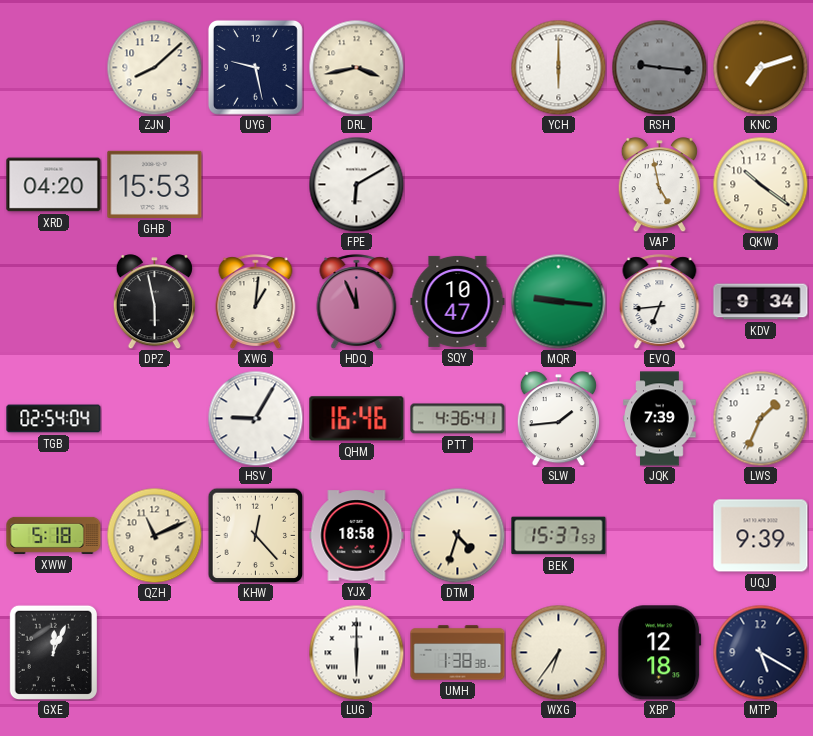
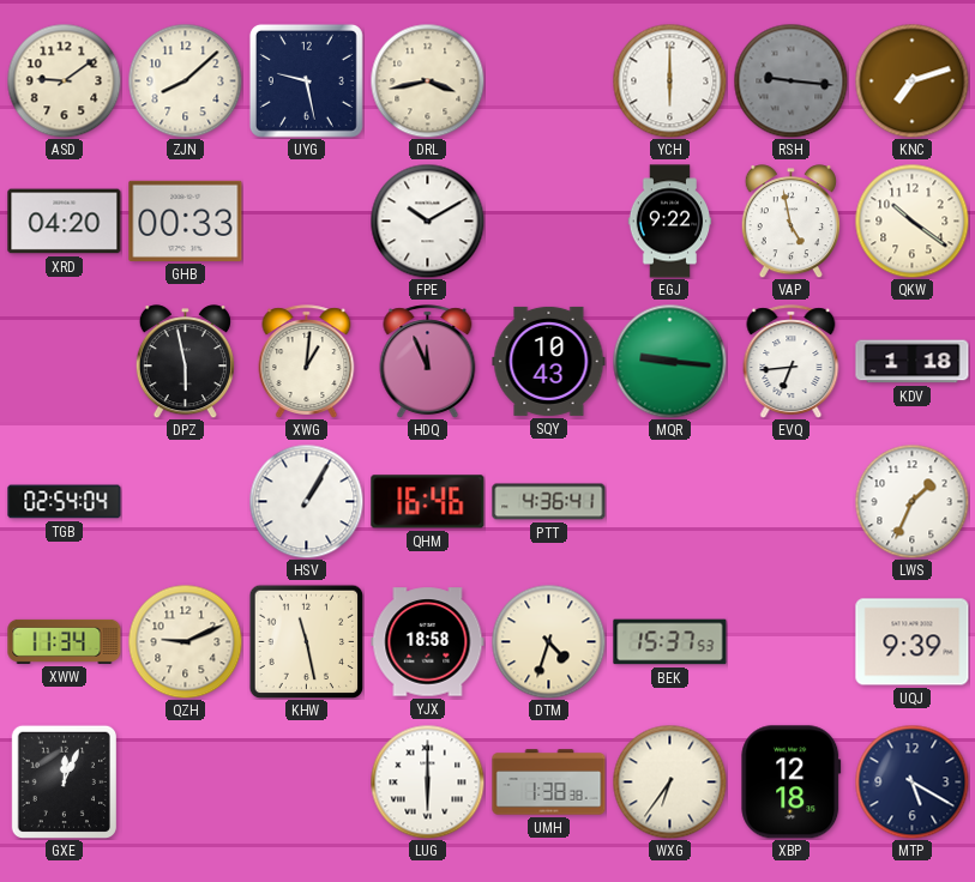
ASD: none -> 9:09 (64, 80)
GHB: 15:53 -> 00:33 (186, 220)
FPE: 6:10 -> 10:10 (427, 220)
EGJ: none -> 9:22 (670, 222)
SQY: 10:47 -> 10:43 (549, 361)
KDV: 9:34 -> 1:18 (913, 362)
HSV: 9:05 -> 1:05 (306, 501)
SLW: 1:44 -> none (558, 419)
JQK: 7:39 -> none (660, 419)
XWW: 5:18 -> 11:34 (65, 641)
QZH: 11:11 -> 9:11 (185, 641)
KHW: 12:23 -> 11:28 (306, 641)
